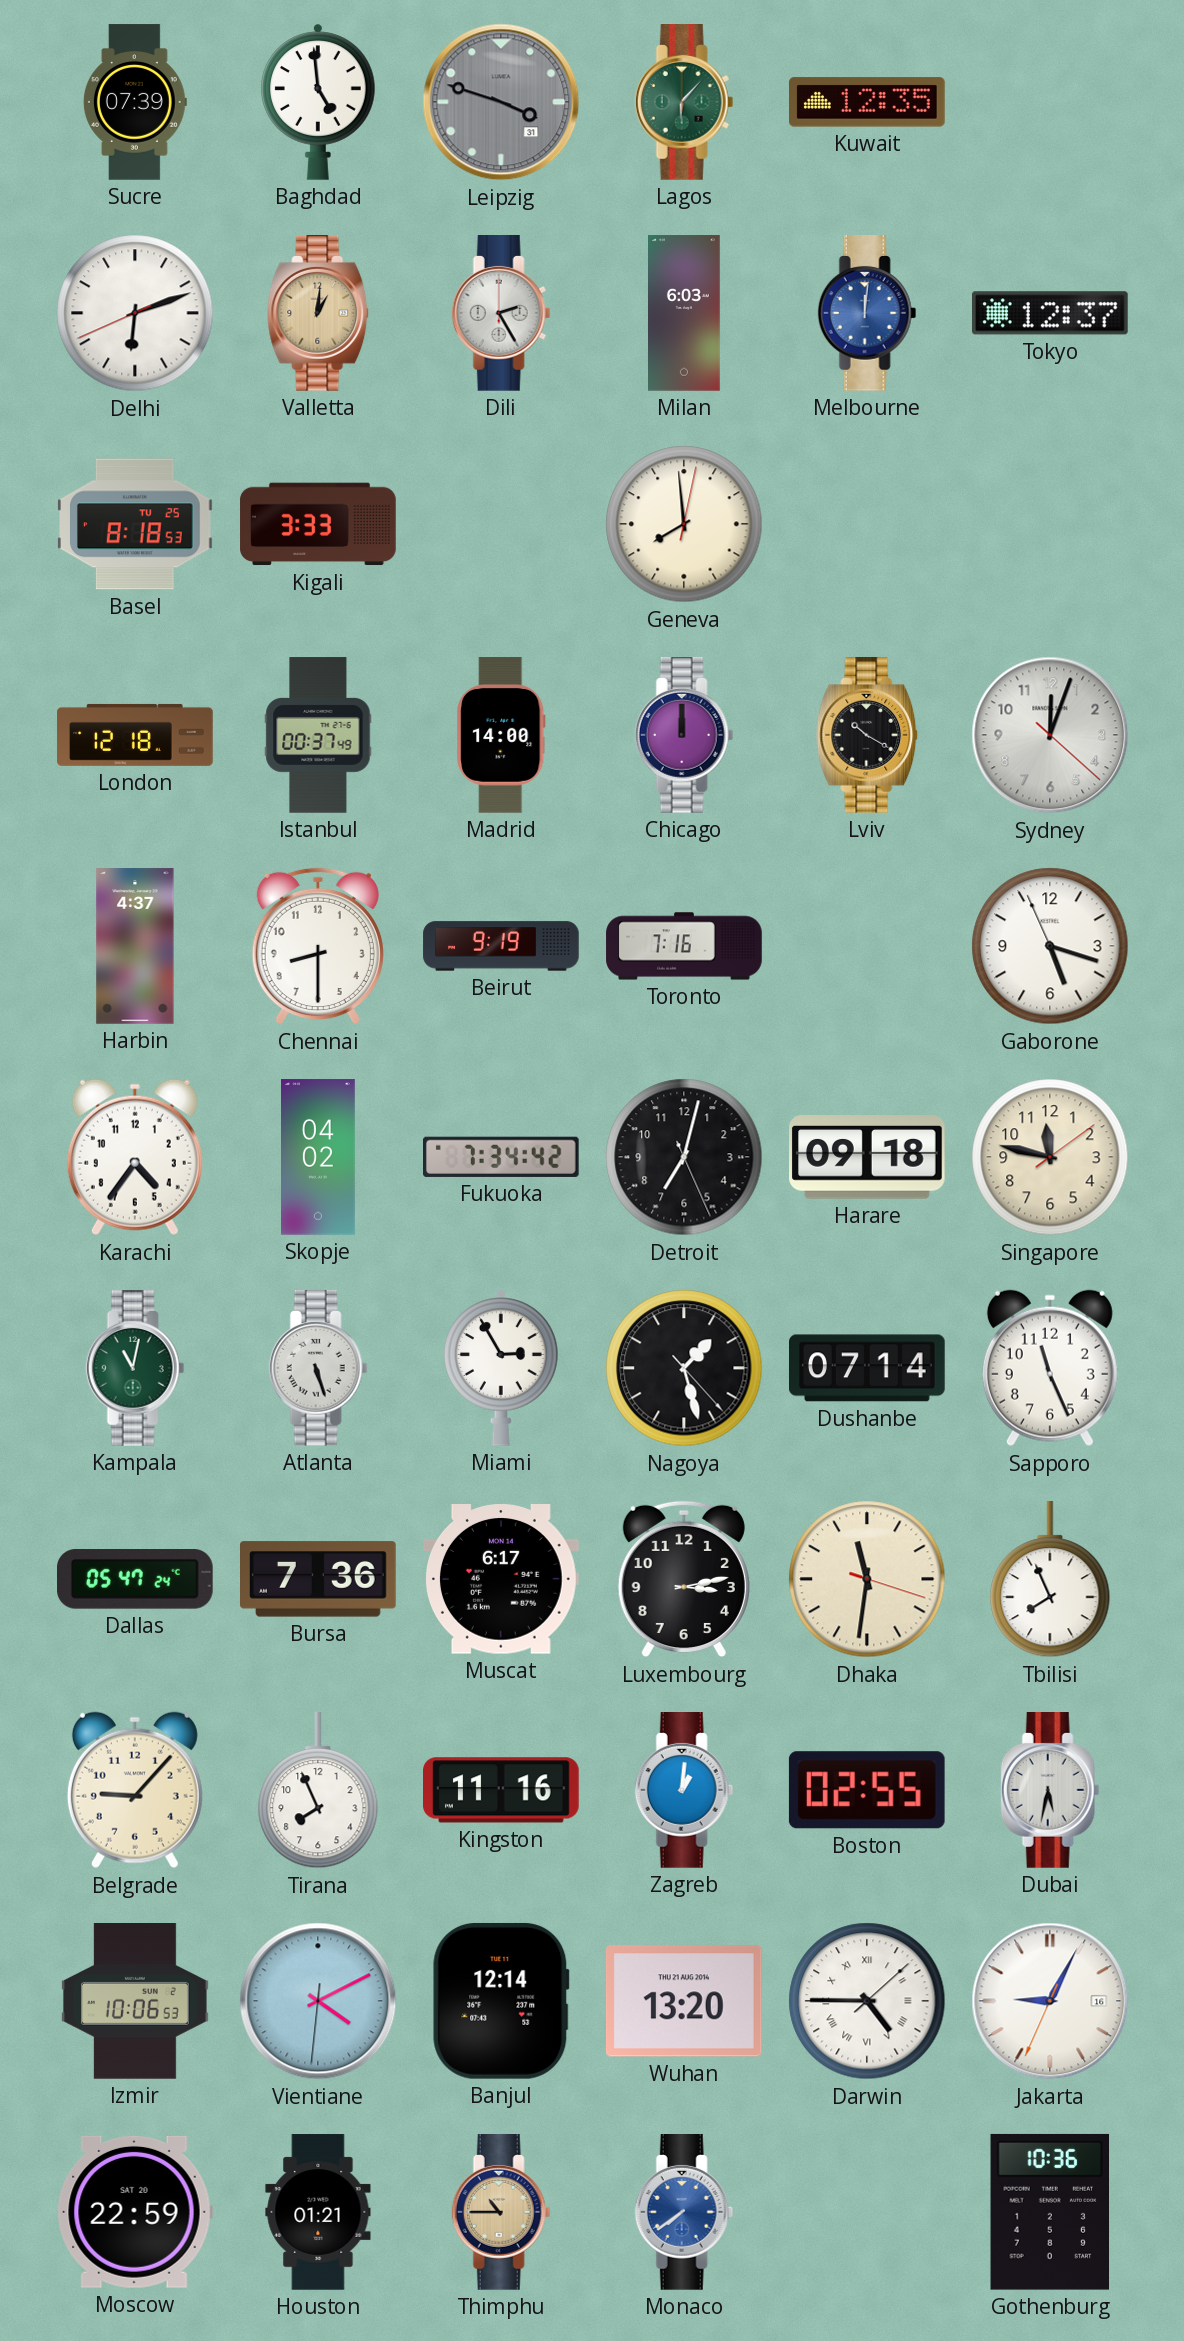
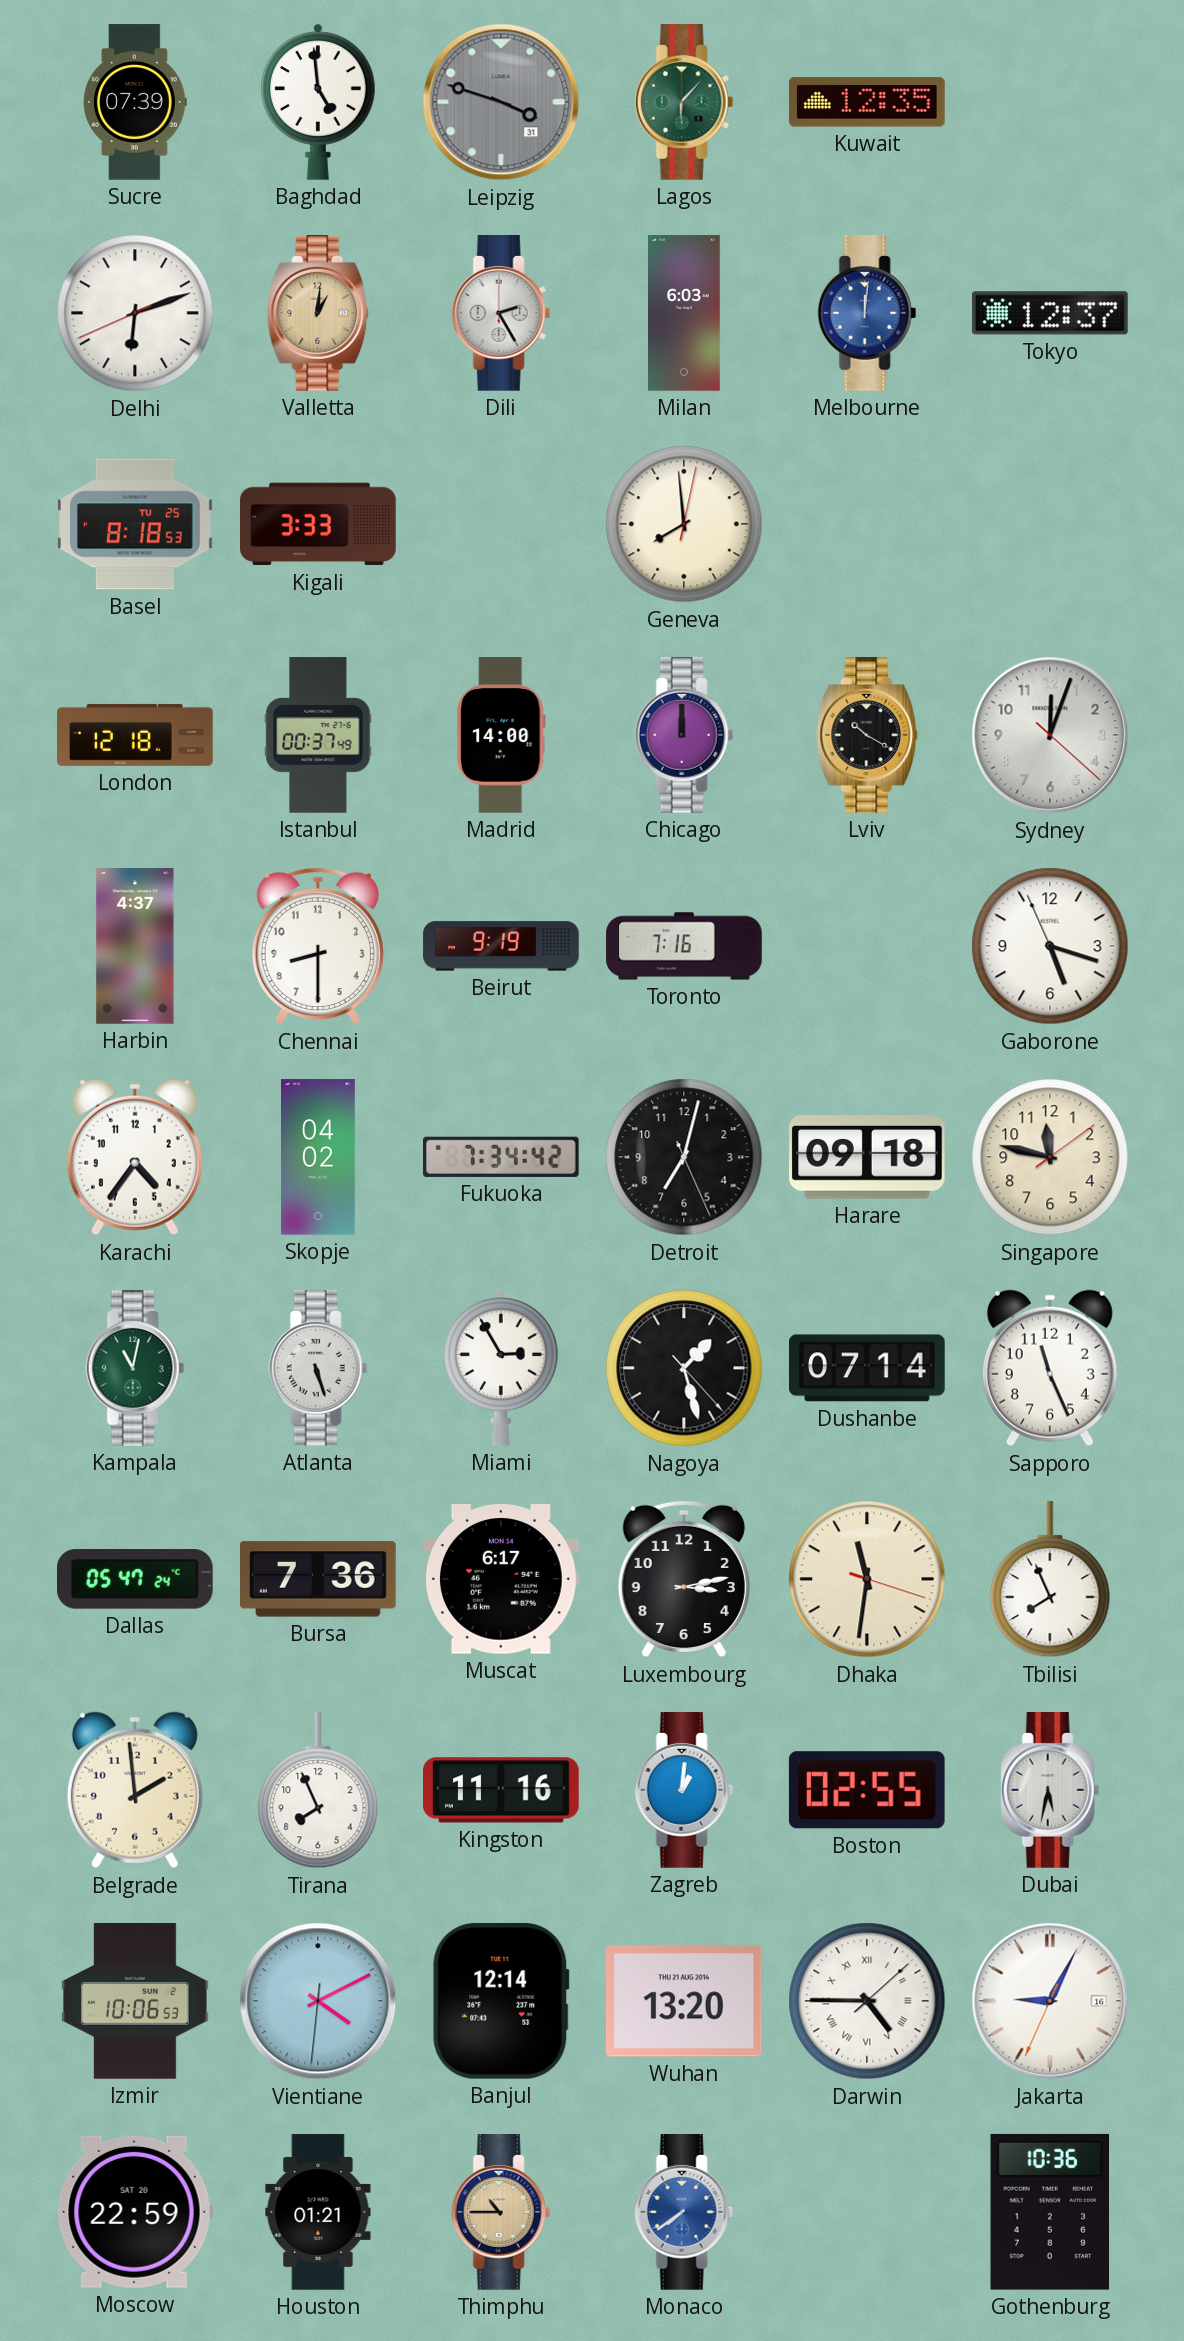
Belgrade: 9:07 -> 1:59 (135, 1790)
